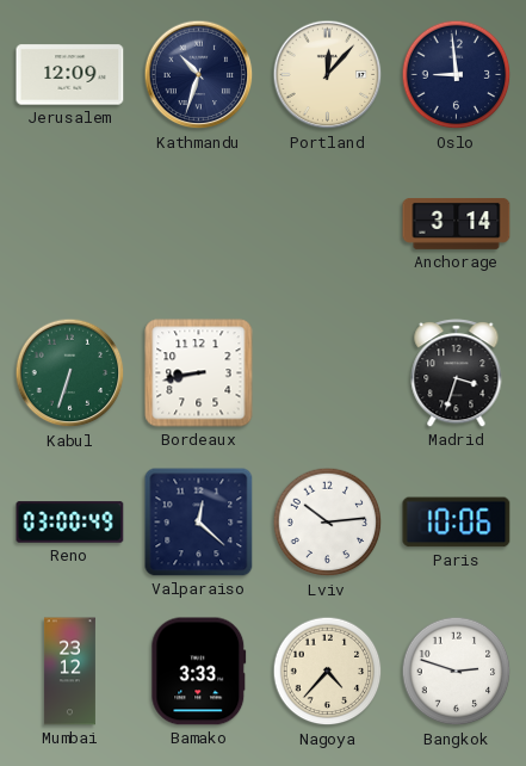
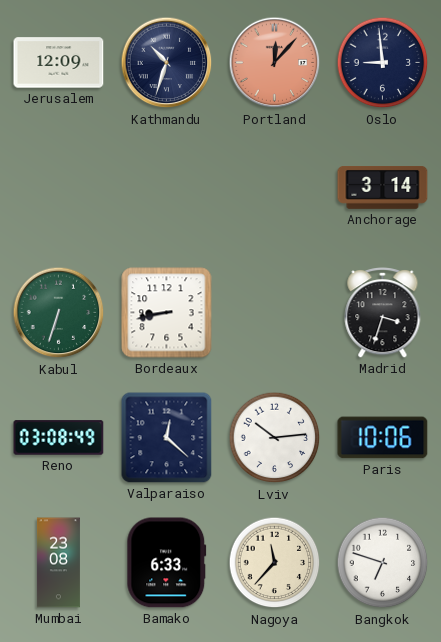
Portland dial: cream -> salmon (275, 63)
Reno: 03:00 -> 03:08 (59, 438)
Mumbai: 23:12 -> 23:08 (58, 563)
Bamako: 3:33 -> 6:33 (167, 563)
Nagoya: 4:37 -> 11:37 (275, 563)
Bangkok: 2:48 -> 6:48 (383, 563)
